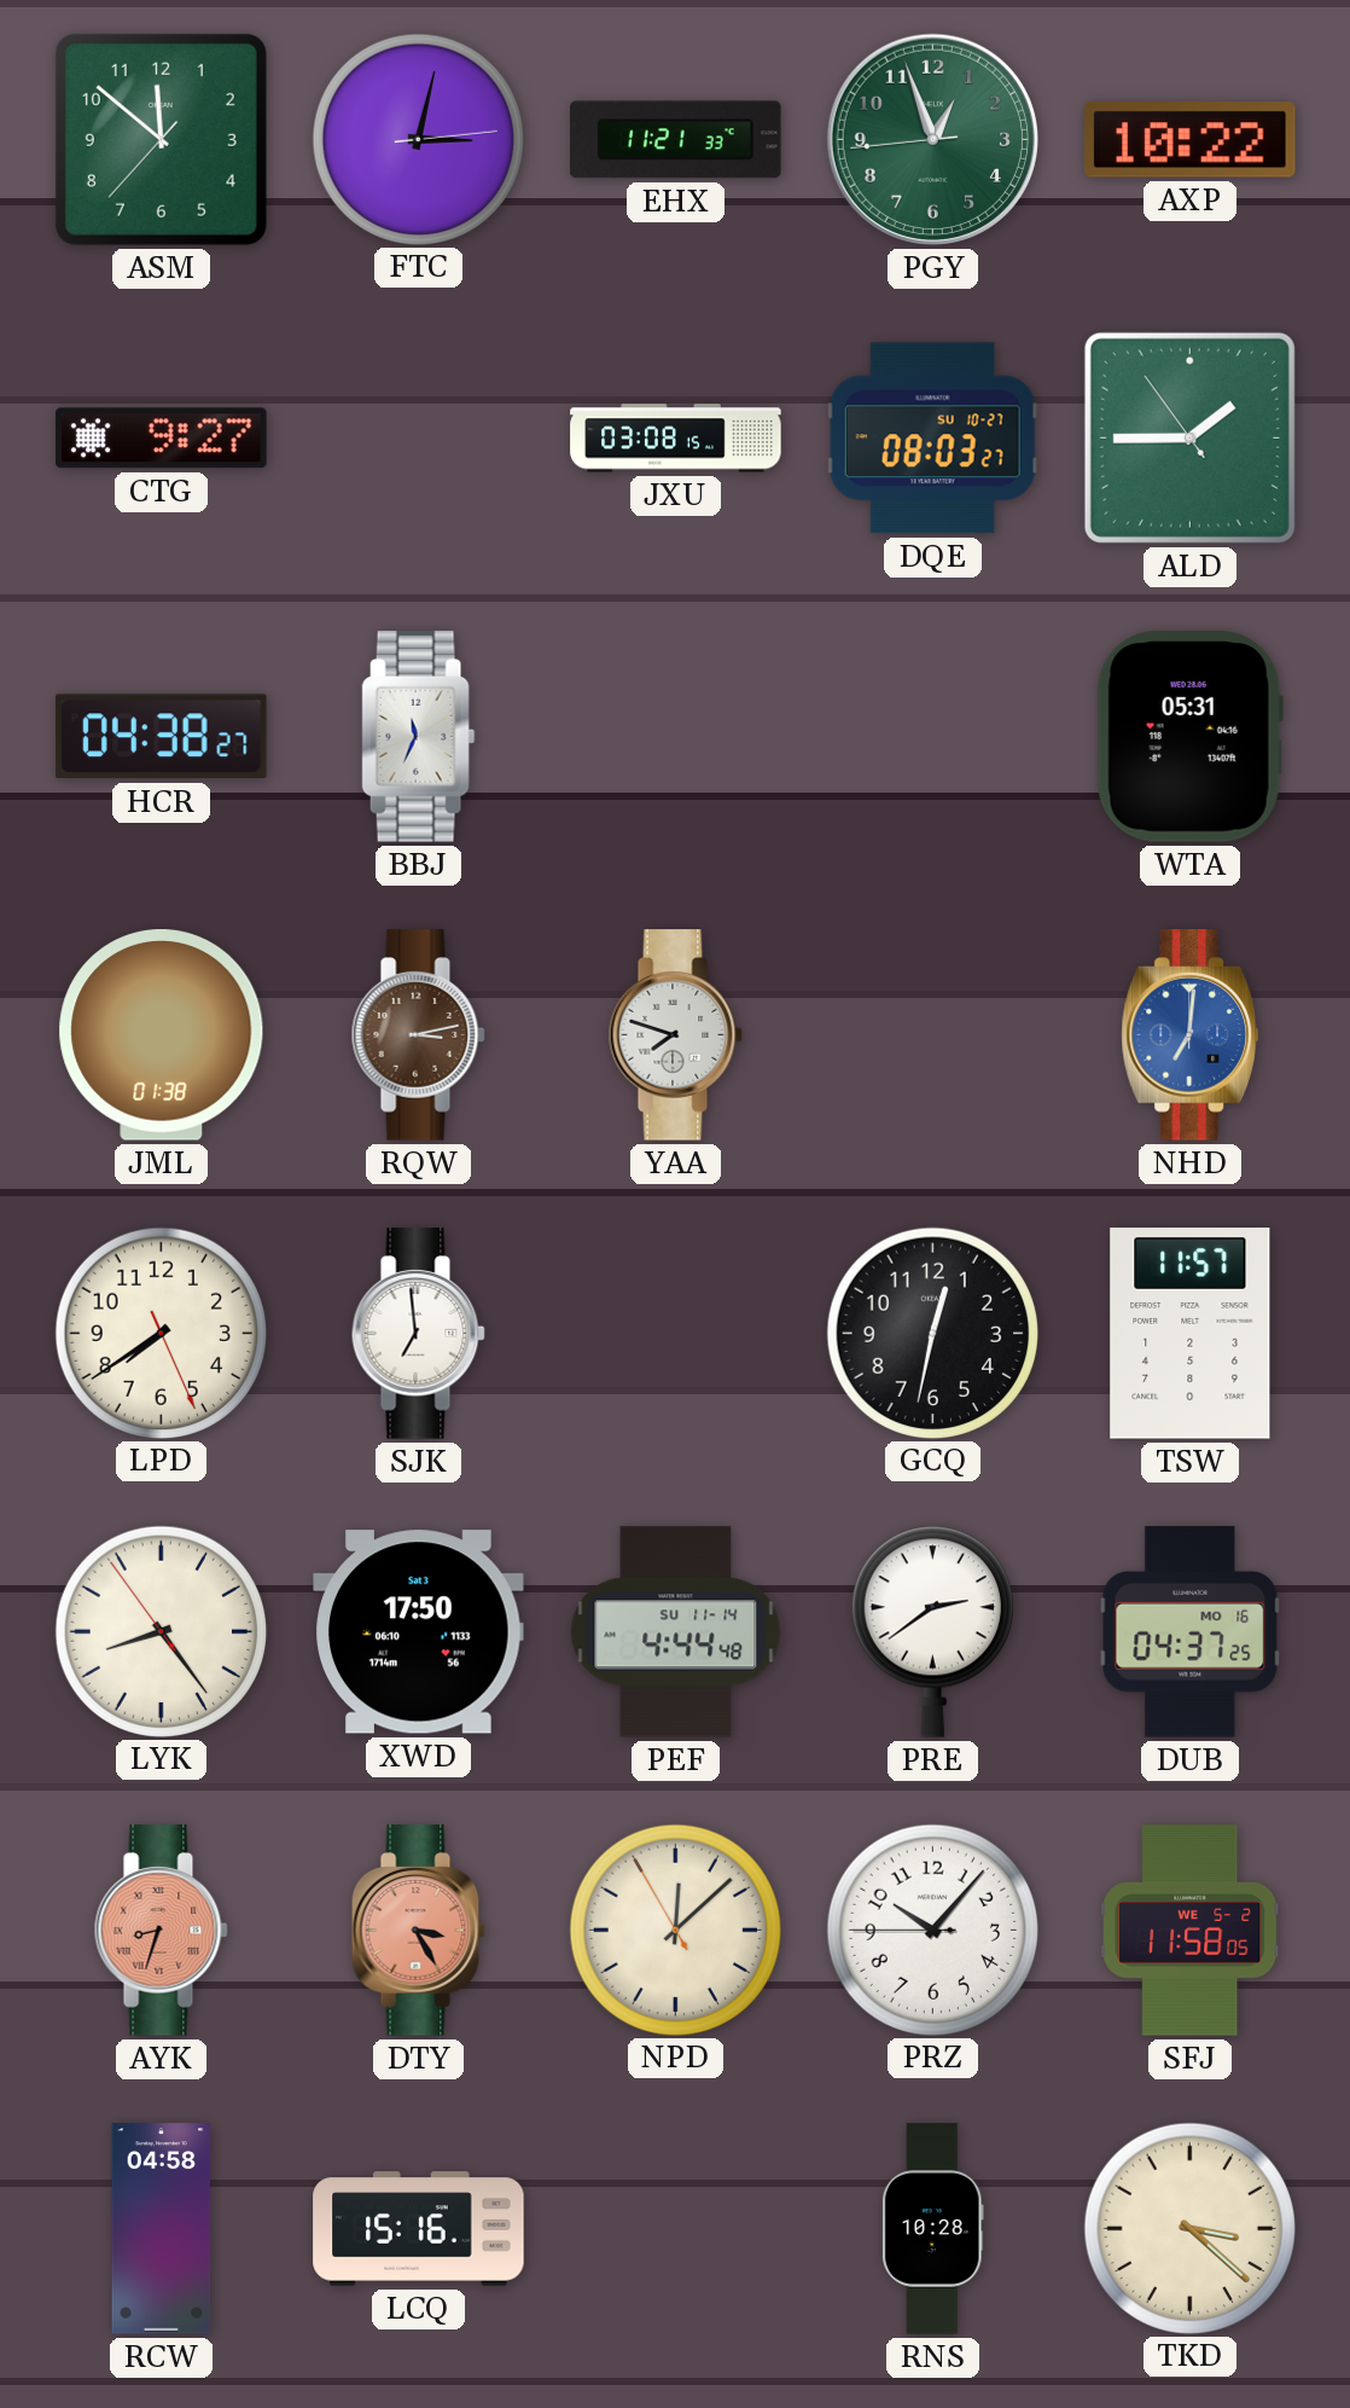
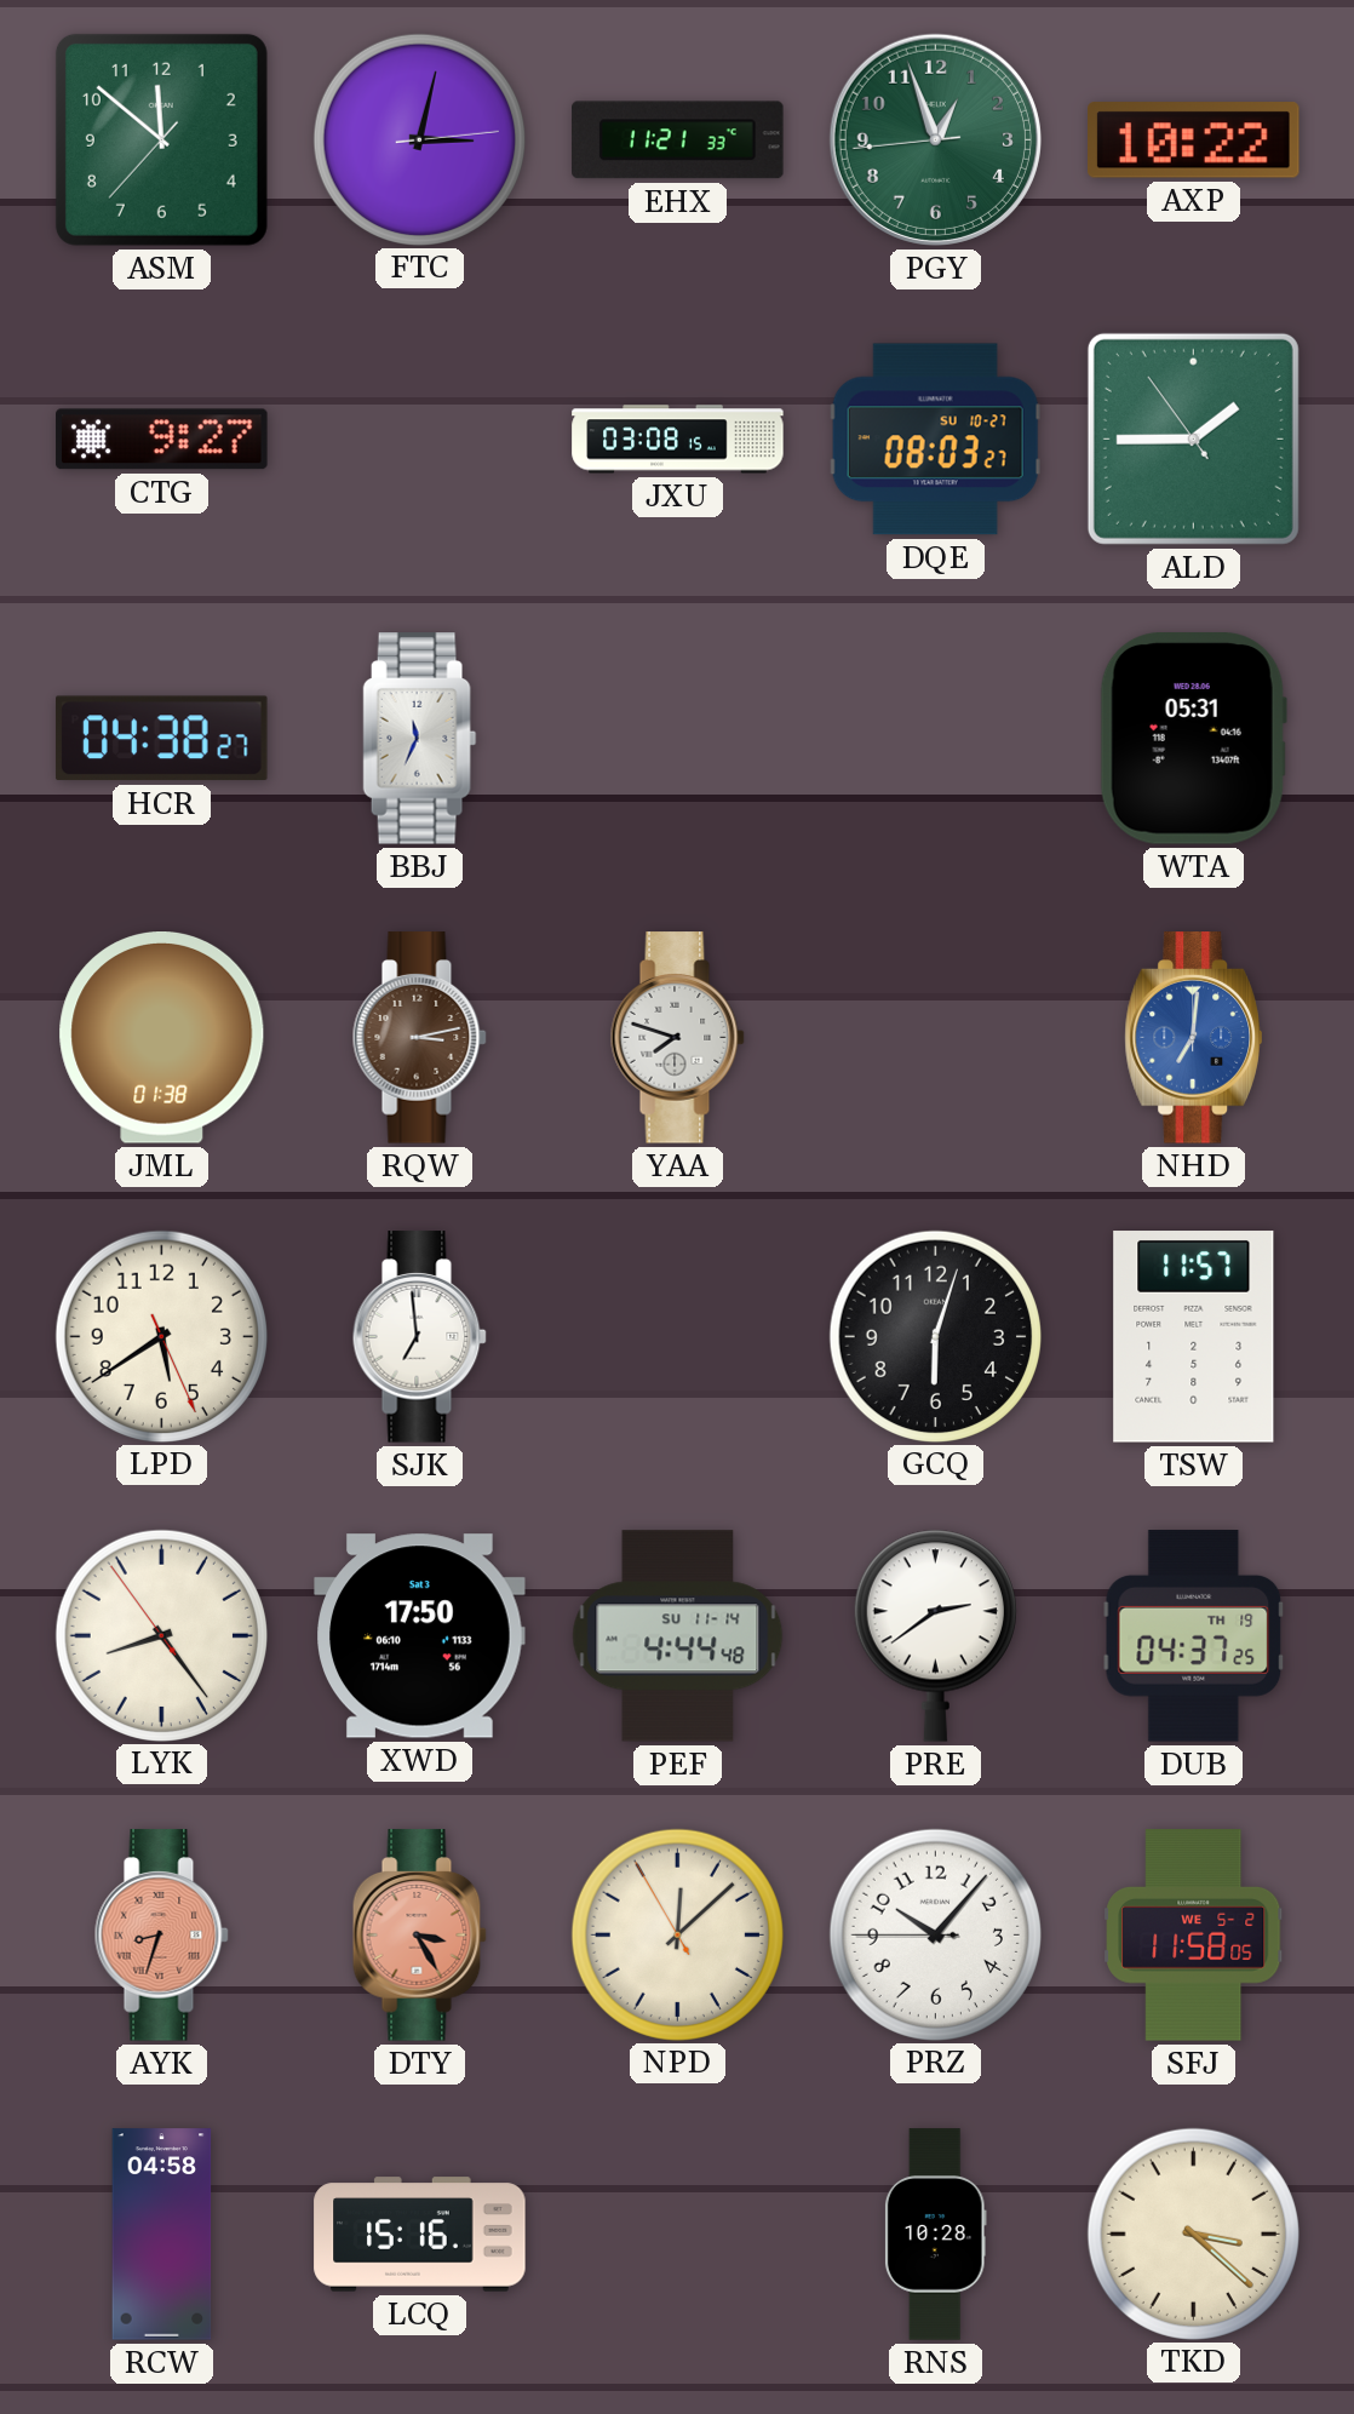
LPD: 7:39 -> 5:39 (161, 1336)
GCQ: 12:32 -> 6:03 (935, 1336)
DUB date: MO 16 -> TH 19 (1194, 1636)
